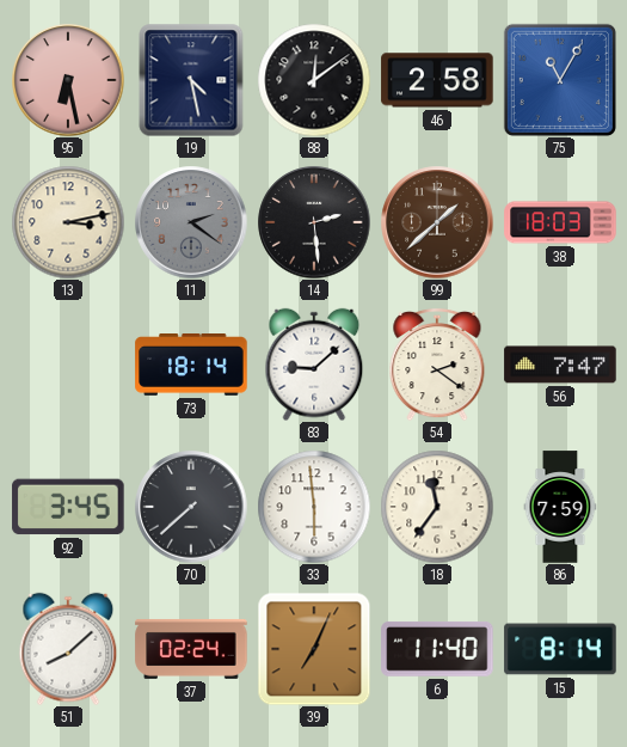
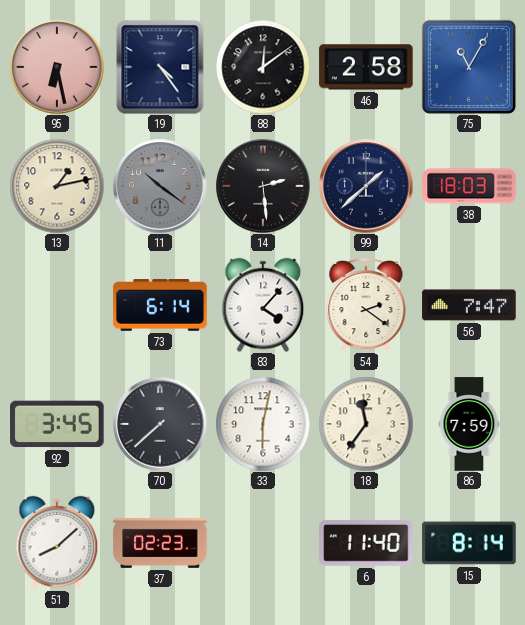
19: 4:28 -> 4:24 (160, 67)
13: 3:13 -> 1:13 (57, 186)
11: 2:21 -> 10:21 (160, 186)
99 dial: brown -> navy (366, 186)
73: 18:14 -> 6:14 (160, 306)
83: 9:08 -> 4:07 (263, 305)
33: 5:59 -> 6:02 (263, 424)
37: 02:24 -> 02:23 (160, 543)
39: 7:04 -> none (314, 649)
